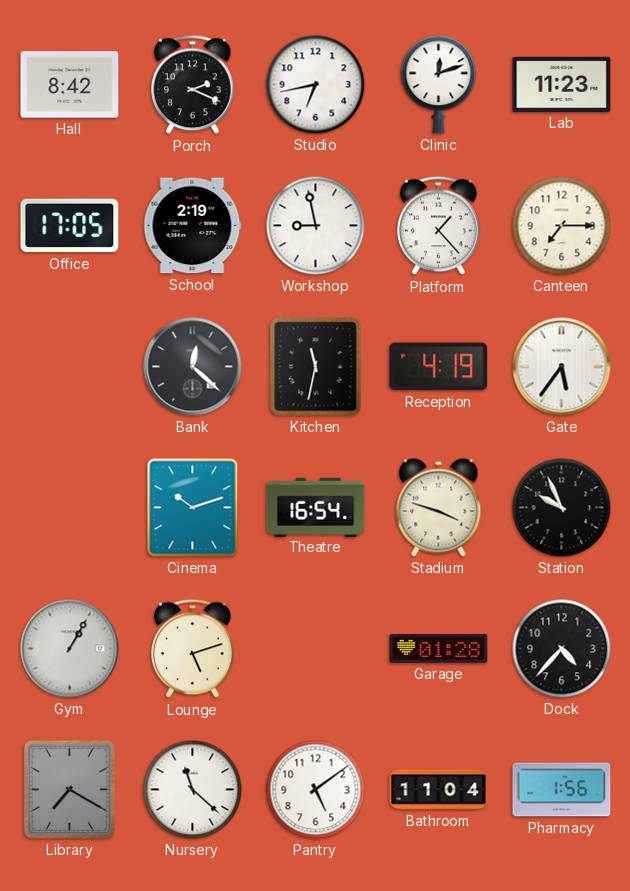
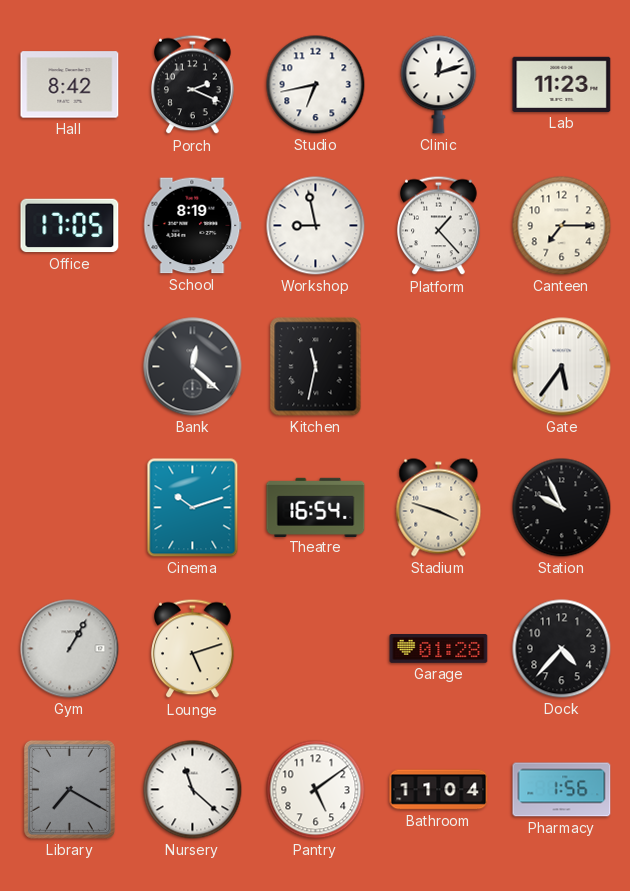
School: 2:19 -> 8:19 (193, 226)
Reception: 4:19 -> none (439, 367)
